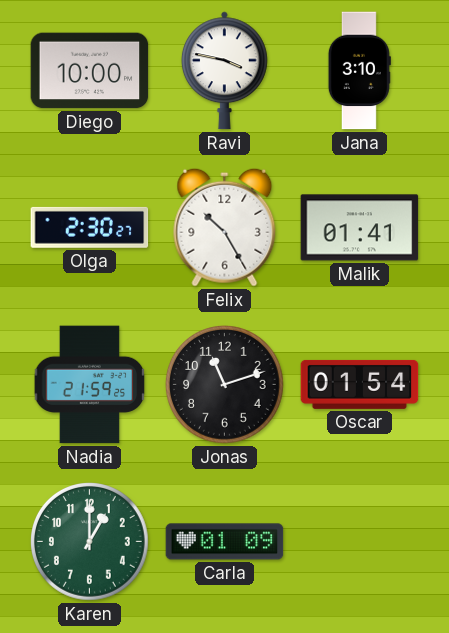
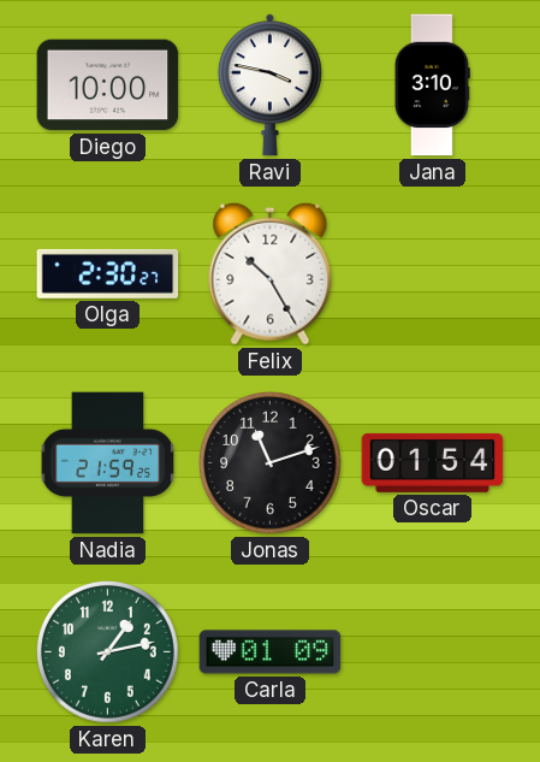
Malik: 01:41 -> none (360, 228)
Karen: 1:00 -> 1:13 (108, 652)
